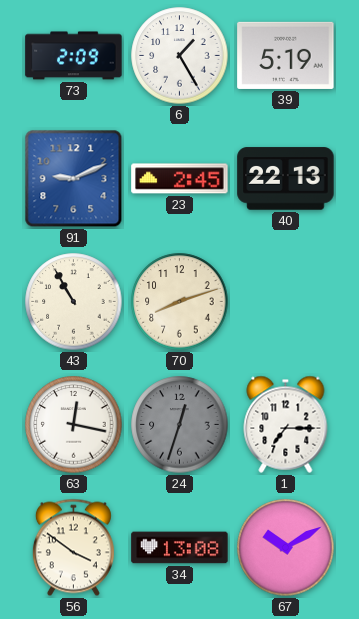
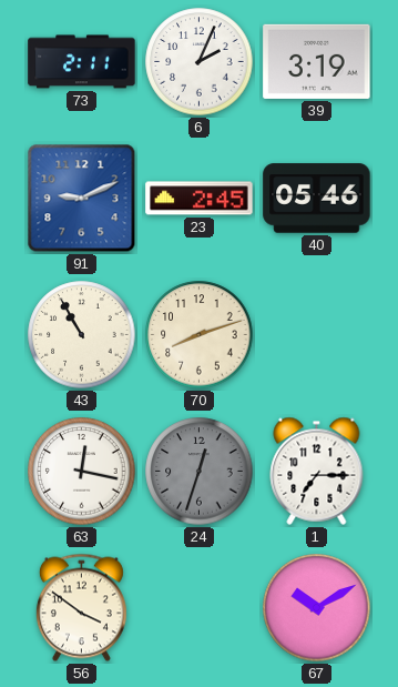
73: 2:09 -> 2:11 (82, 62)
6: 1:25 -> 2:04 (200, 62)
39: 5:19 -> 3:19 (317, 61)
40: 22:13 -> 05:46 (317, 199)
34: 13:08 -> none (180, 548)
